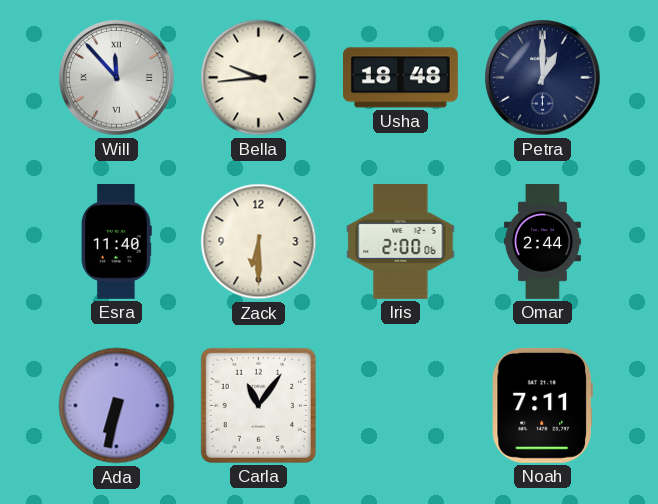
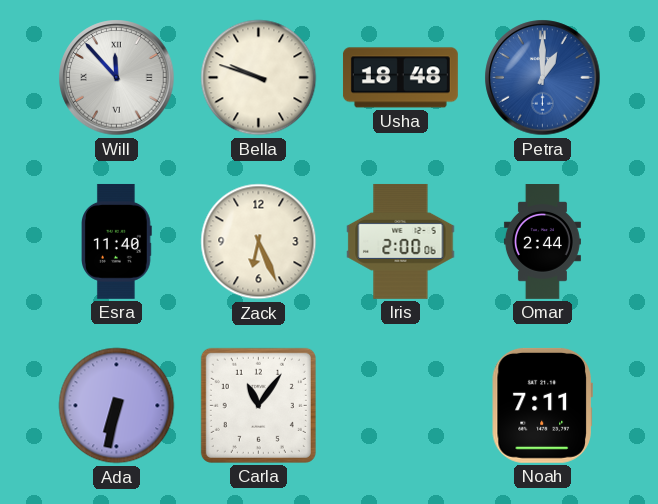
Bella: 9:44 -> 9:48 (259, 78)
Petra dial: navy -> blue (543, 78)
Zack: 6:30 -> 6:26 (259, 242)
